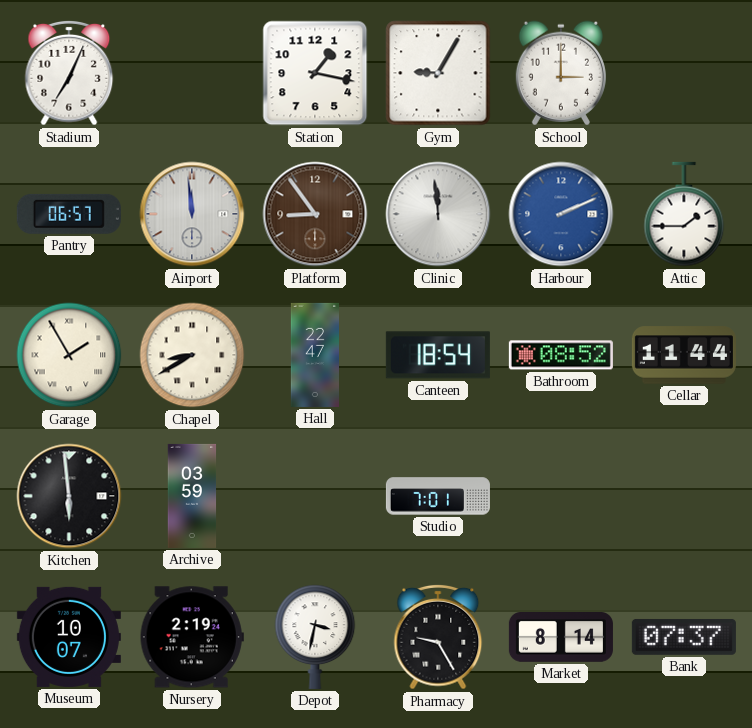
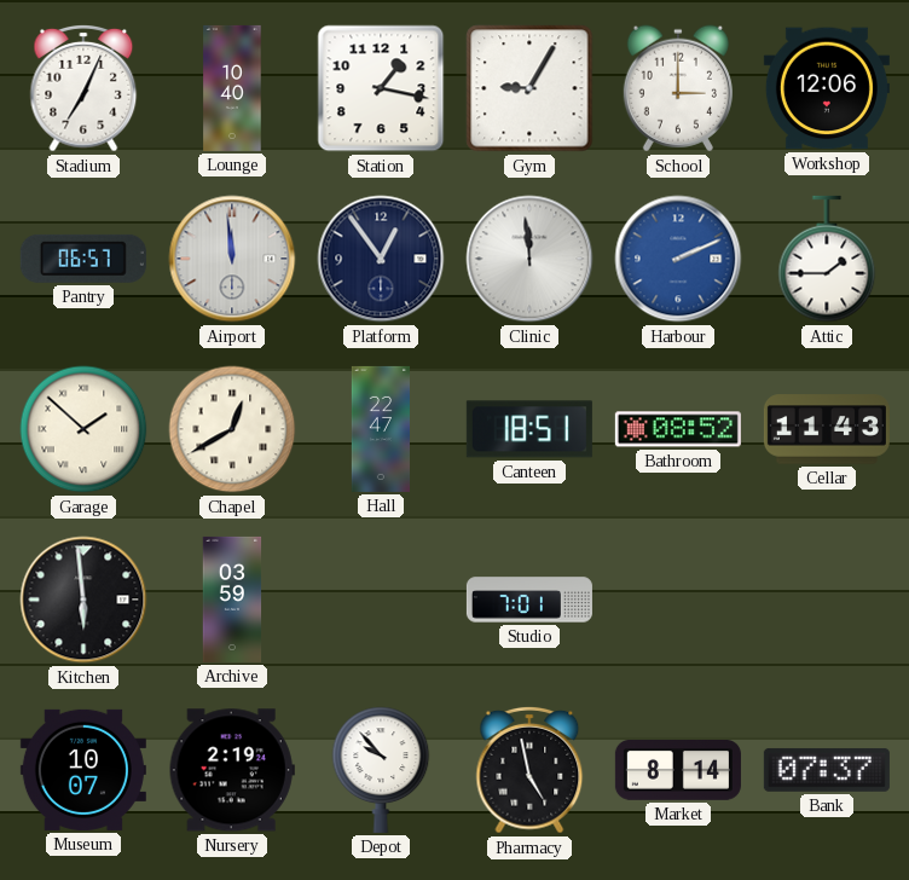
Lounge: none -> 10:40 (232, 88)
Workshop: none -> 12:06 (827, 88)
Platform: 8:54 -> 12:54 (381, 259)
Platform dial: brown -> navy (381, 259)
Garage: 1:55 -> 1:52 (83, 429)
Chapel: 8:40 -> 12:40 (232, 429)
Canteen: 18:54 -> 18:51 (529, 429)
Cellar: 11:44 -> 11:43 (827, 429)
Depot: 3:32 -> 9:53 (381, 770)
Pharmacy: 9:25 -> 4:58 (529, 770)
